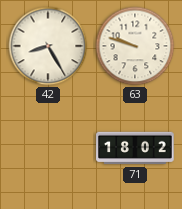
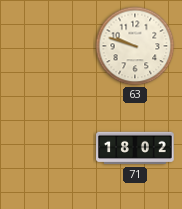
42: 8:25 -> none (48, 46)
